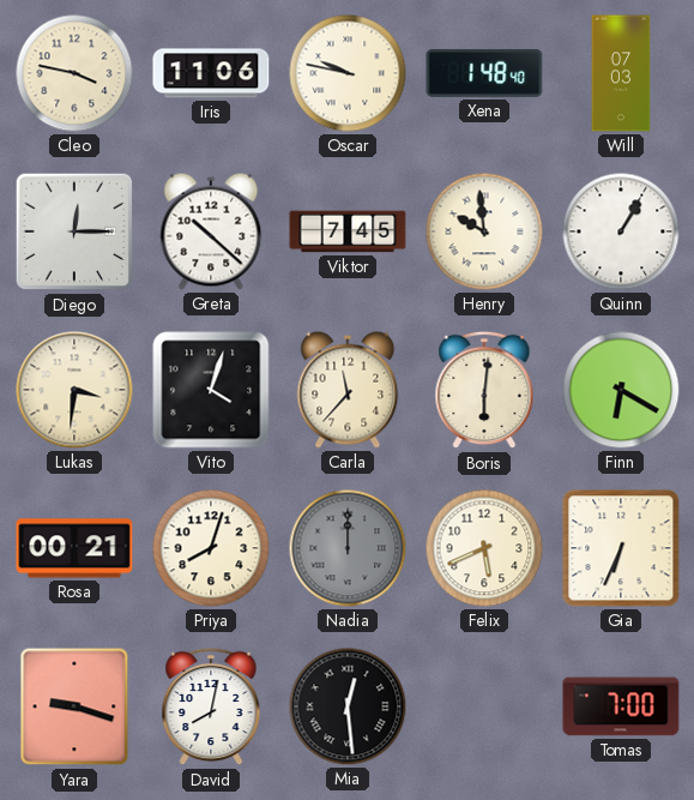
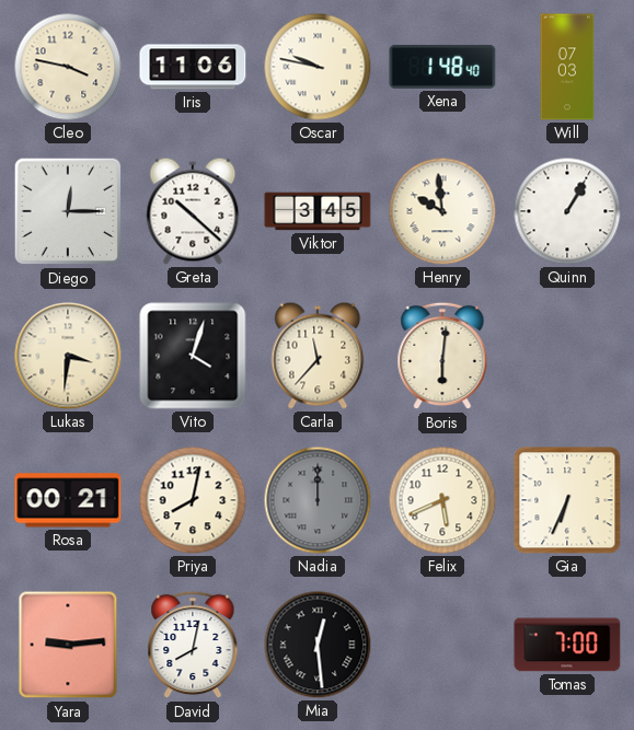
Viktor: 7:45 -> 3:45 (318, 211)
Finn: 6:20 -> none (621, 390)
Priya: 8:03 -> 8:02 (193, 500)
Yara: 9:18 -> 9:14 (68, 645)
